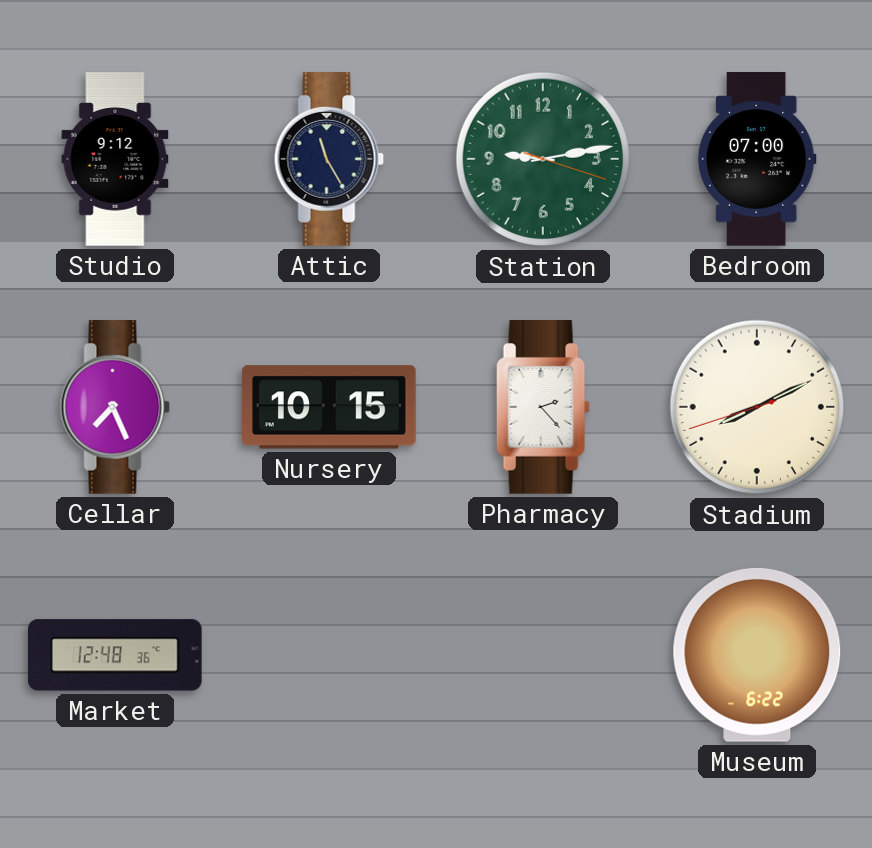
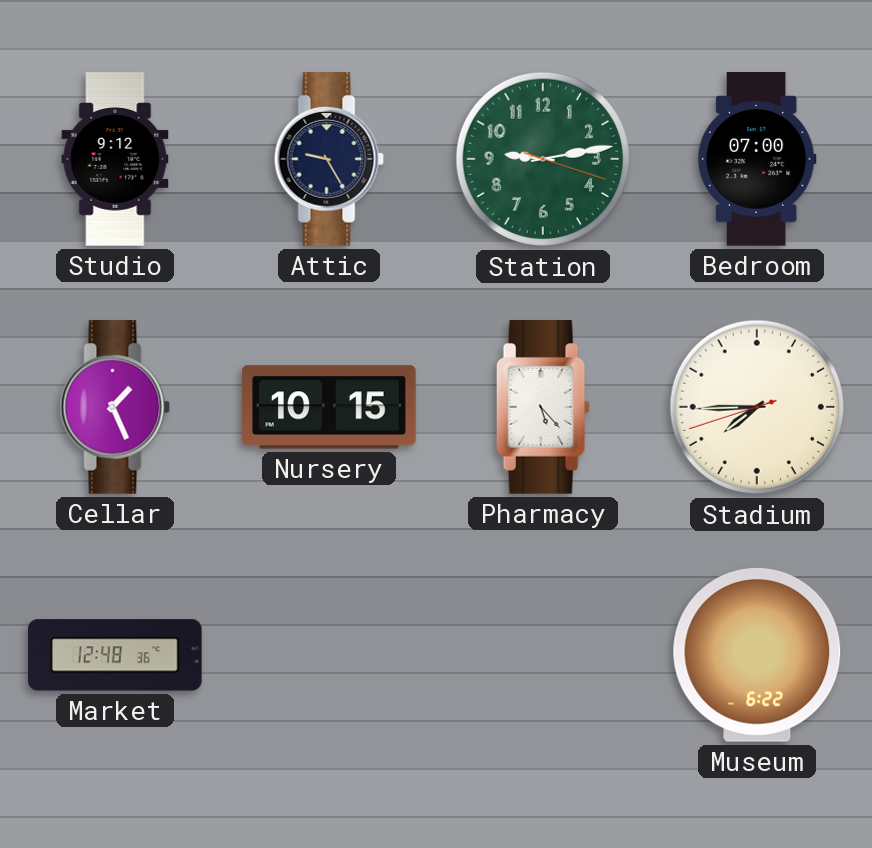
Attic: 11:25 -> 9:25 (329, 159)
Cellar: 7:26 -> 1:26 (115, 407)
Pharmacy: 2:23 -> 5:23 (543, 407)
Stadium: 8:10 -> 7:44 (757, 407)
